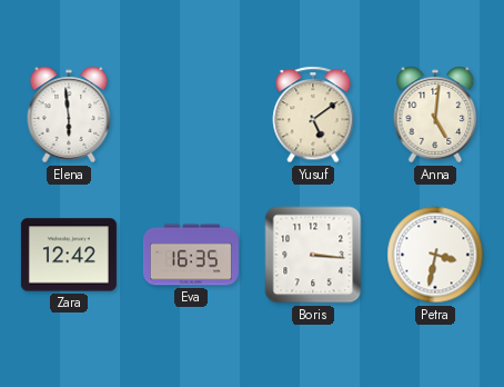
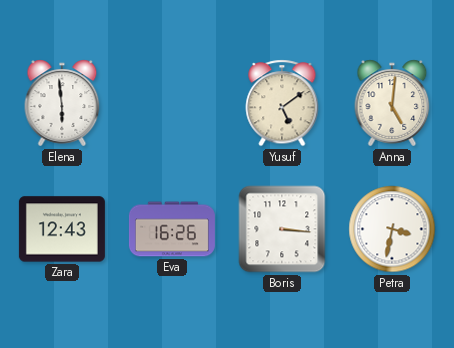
Zara: 12:42 -> 12:43 (62, 229)
Eva: 16:35 -> 16:26 (172, 229)
